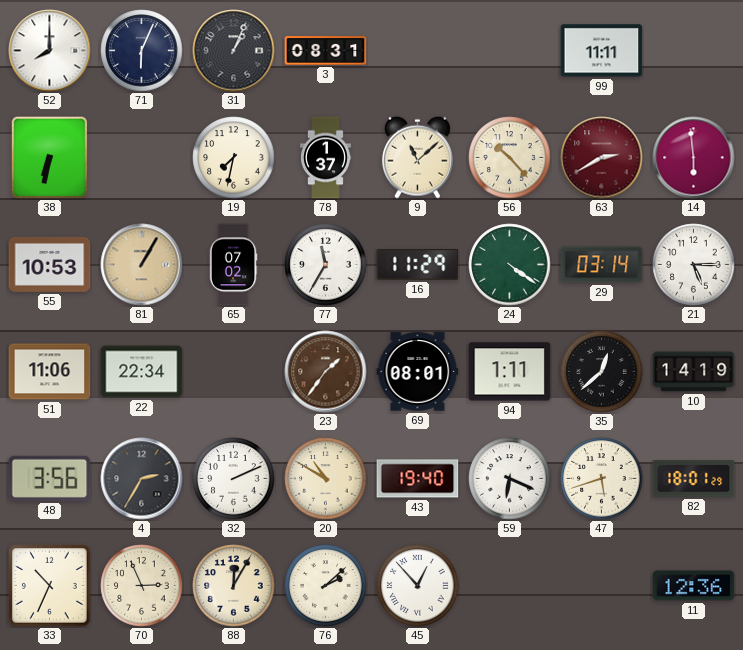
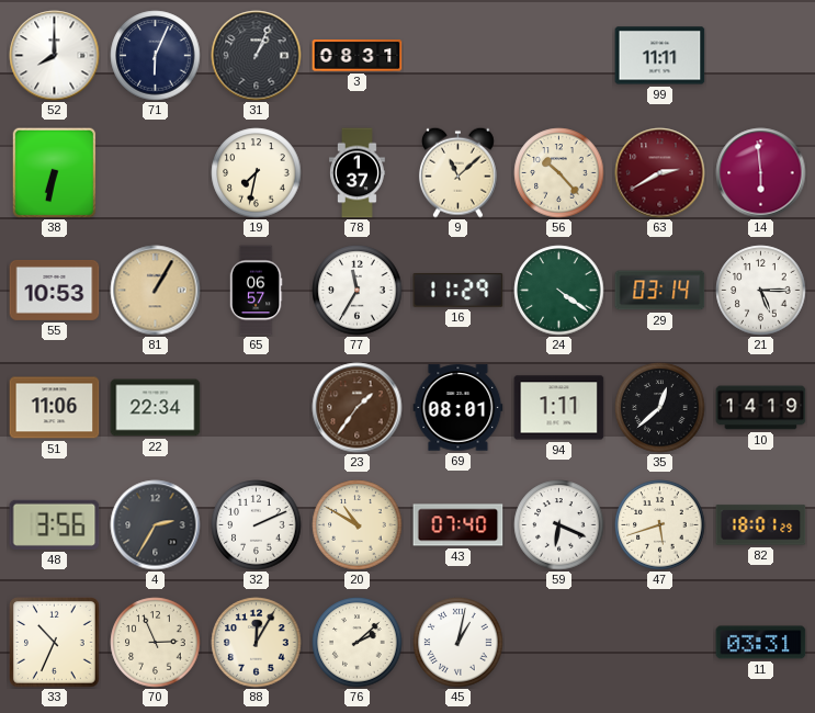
65: 07:02 -> 06:57 (256, 291)
43: 19:40 -> 07:40 (459, 525)
45: 12:53 -> 1:02 (459, 643)
11: 12:36 -> 03:31 (761, 643)
